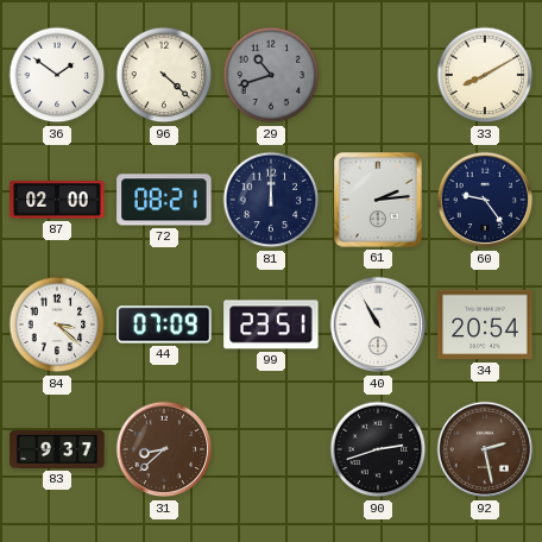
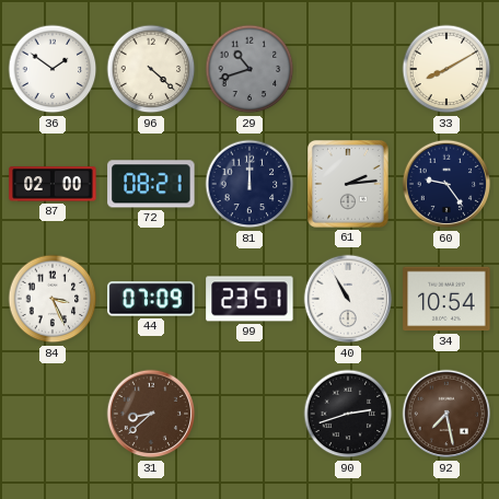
84: 3:22 -> 3:26 (53, 299)
34: 20:54 -> 10:54 (446, 299)
83: 9:37 -> none (57, 449)
92: 2:28 -> 7:28 (446, 414)
